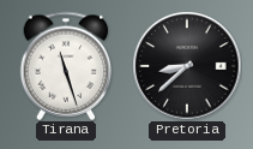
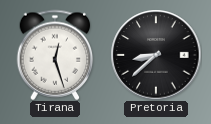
Tirana: 11:27 -> 12:27 (55, 55)
